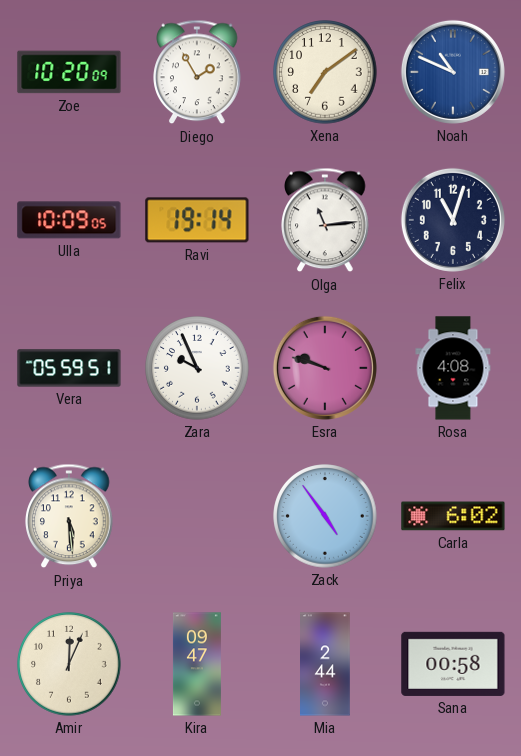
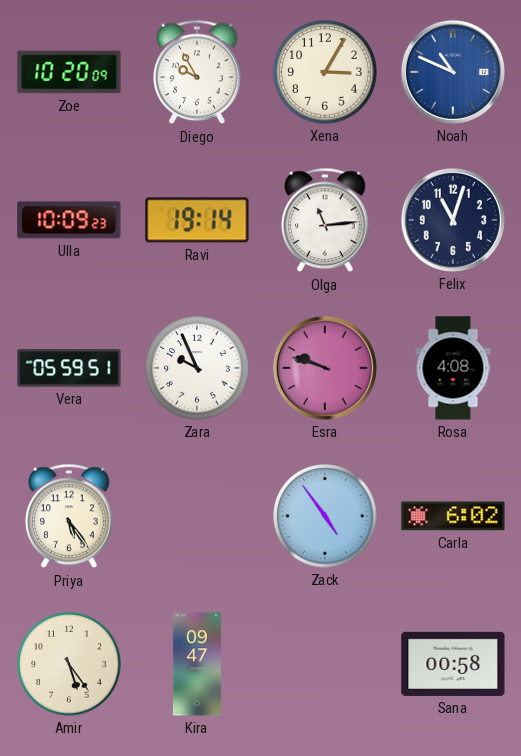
Diego: 1:55 -> 9:55 (197, 72)
Xena: 7:09 -> 3:05 (325, 72)
Ulla: 10:09:05 -> 10:09:23 (69, 220)
Priya: 5:29 -> 5:24 (69, 516)
Amir: 12:04 -> 5:24 (69, 664)
Mia: 2:44 -> none (326, 664)
